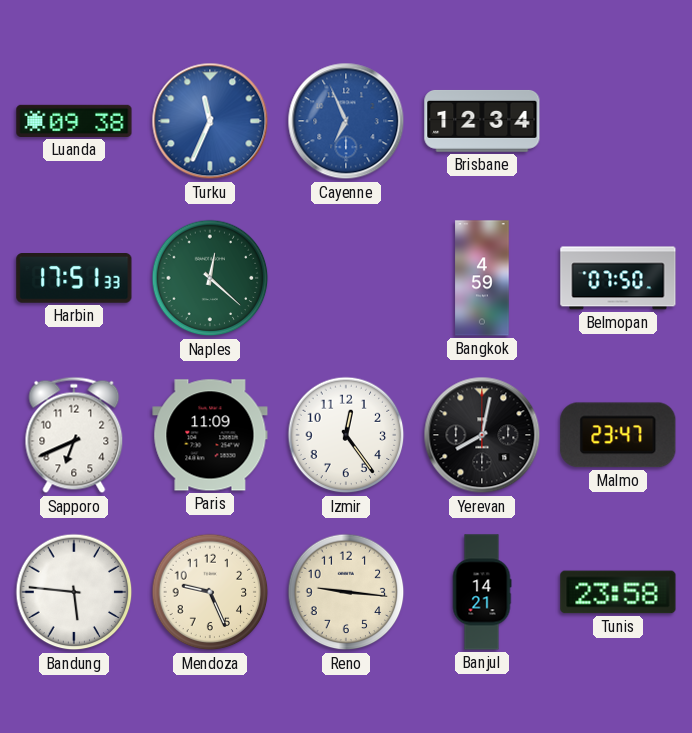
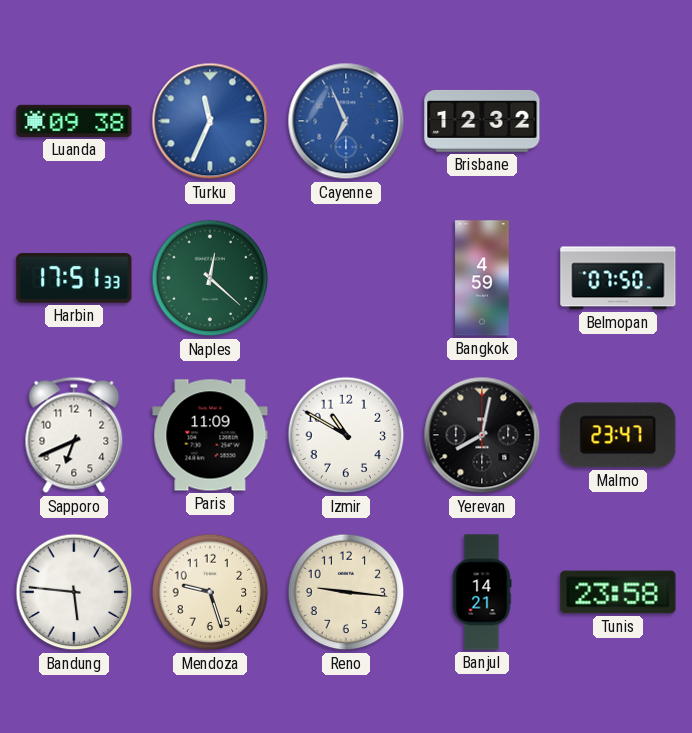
Brisbane: 12:34 -> 12:32 (482, 121)
Izmir: 12:24 -> 10:50 (346, 435)
Mendoza: 9:26 -> 9:27 (210, 592)
